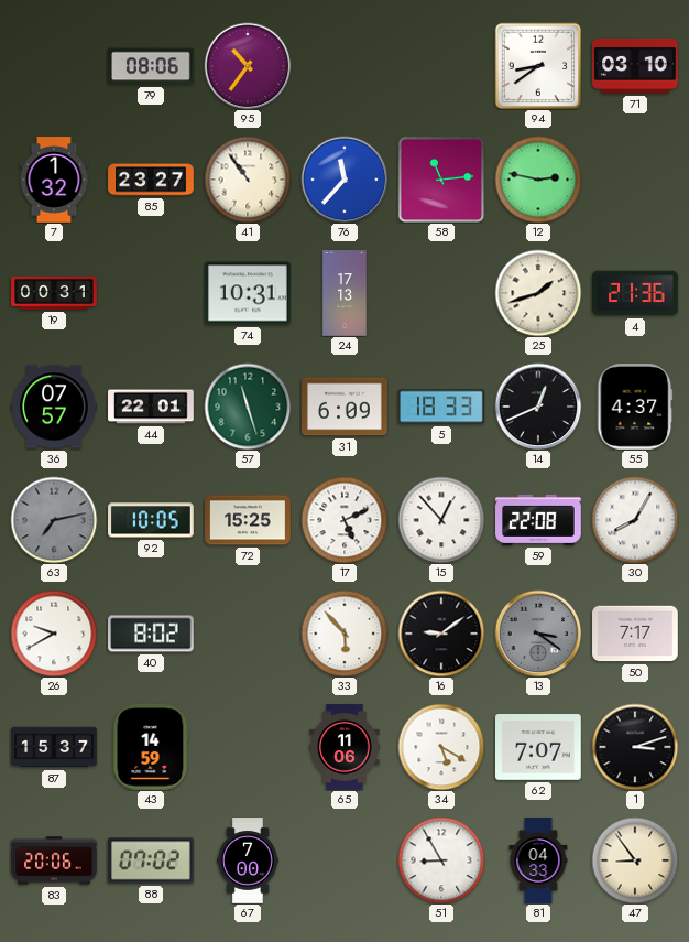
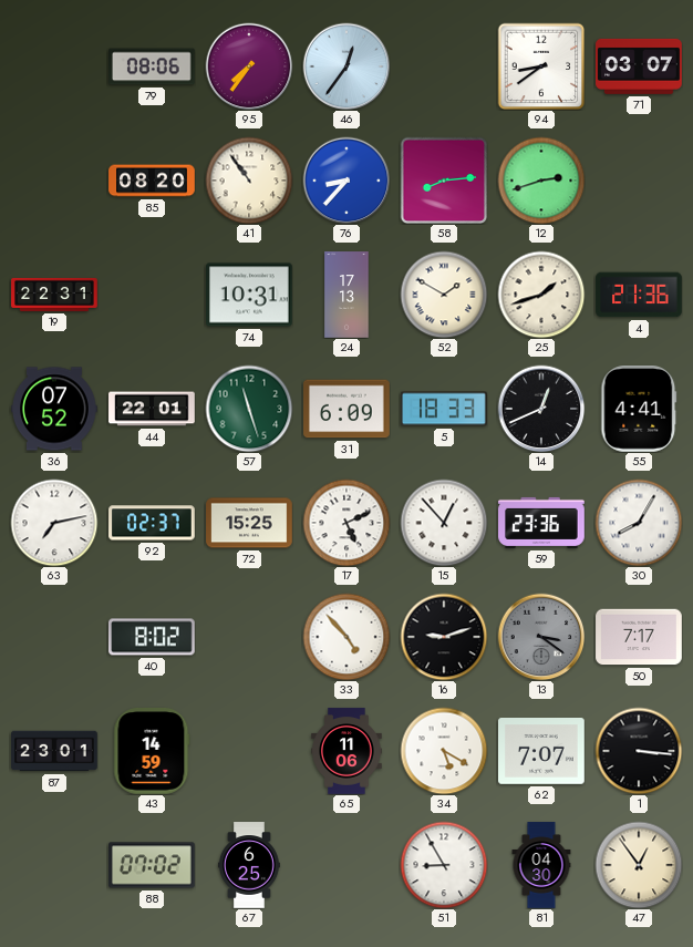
95: 10:36 -> 7:36 (249, 66)
46: none -> 12:36 (346, 66)
71: 03:10 -> 03:07 (639, 66)
7: 1:32 -> none (54, 180)
85: 23:27 -> 08:20 (152, 181)
76: 11:37 -> 8:37 (346, 181)
58: 11:14 -> 8:14 (444, 181)
12: 2:47 -> 2:42 (541, 181)
19: 00:31 -> 22:31 (54, 295)
52: none -> 1:50 (444, 295)
36: 07:57 -> 07:52 (54, 409)
55: 4:37 -> 4:41 (639, 410)
63 dial: grey -> white (54, 523)
92: 10:05 -> 02:37 (152, 523)
59: 22:08 -> 23:36 (541, 523)
26: 9:40 -> none (54, 634)
33: 5:53 -> 4:53 (346, 637)
16: 9:09 -> 9:12 (444, 637)
87: 15:37 -> 23:01 (54, 751)
1: 3:12 -> 3:16 (639, 751)
83: 20:06 -> none (54, 860)
67: 7:00 -> 6:25 (249, 865)
81: 04:33 -> 04:30 (541, 865)
47: 8:54 -> 12:54 (639, 865)
